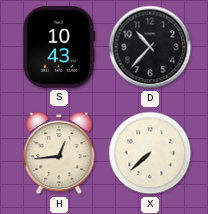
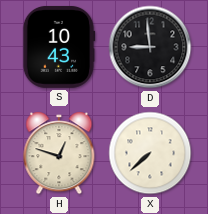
D: 10:37 -> 8:59 (150, 47)
H: 12:44 -> 12:48 (59, 153)
